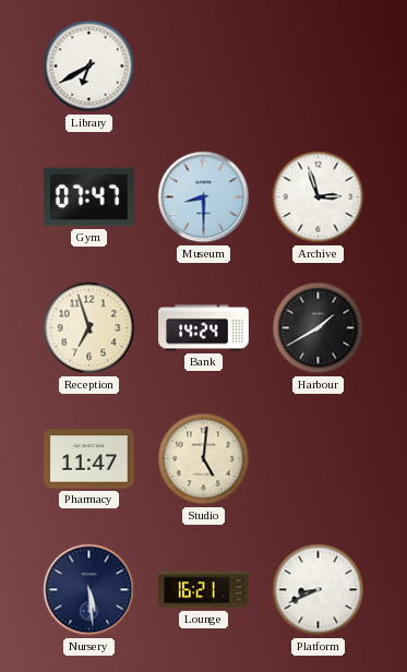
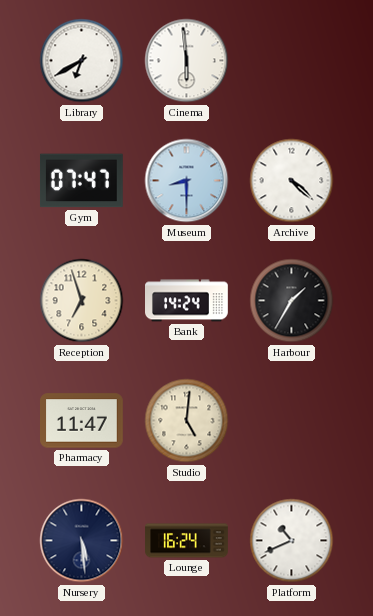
Cinema: none -> 5:59 (187, 61)
Archive: 2:57 -> 4:22 (292, 181)
Harbour: 1:40 -> 1:35 (292, 301)
Lounge: 16:21 -> 16:24 (187, 541)
Platform: 8:41 -> 10:41 (292, 541)
